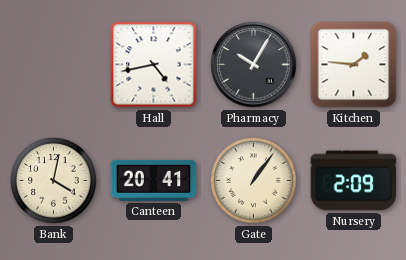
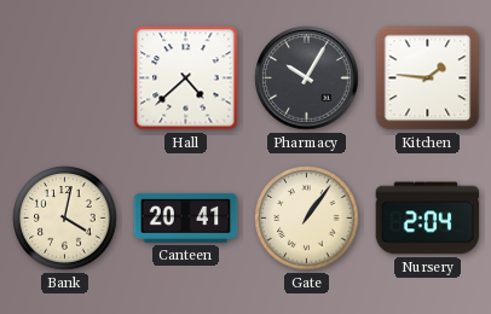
Hall: 4:43 -> 4:38 (186, 78)
Nursery: 2:09 -> 2:04 (428, 219)
